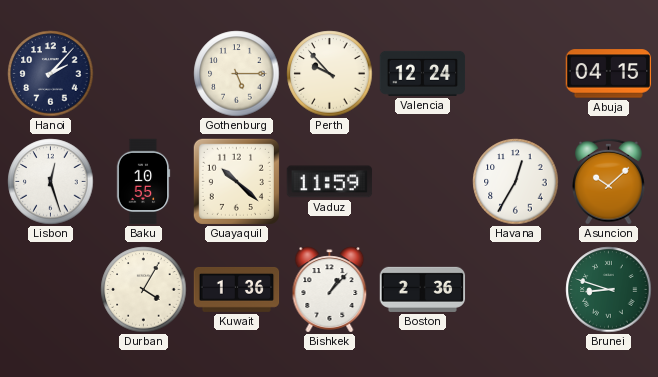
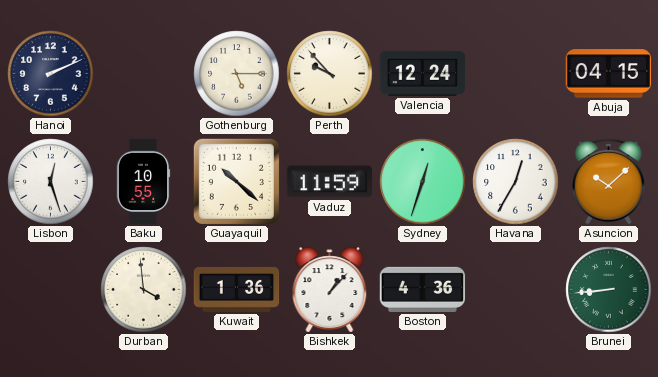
Hanoi: 2:07 -> 2:11 (51, 74)
Sydney: none -> 12:33 (423, 182)
Durban: 4:05 -> 3:59 (144, 290)
Boston: 2:36 -> 4:36 (423, 289)
Brunei: 8:48 -> 8:44 (609, 290)
